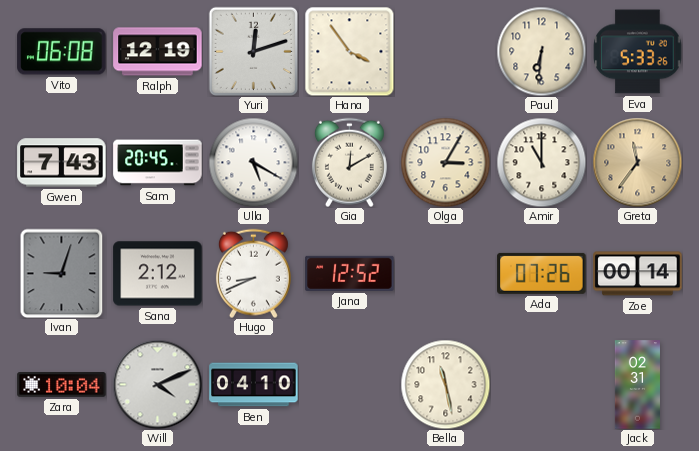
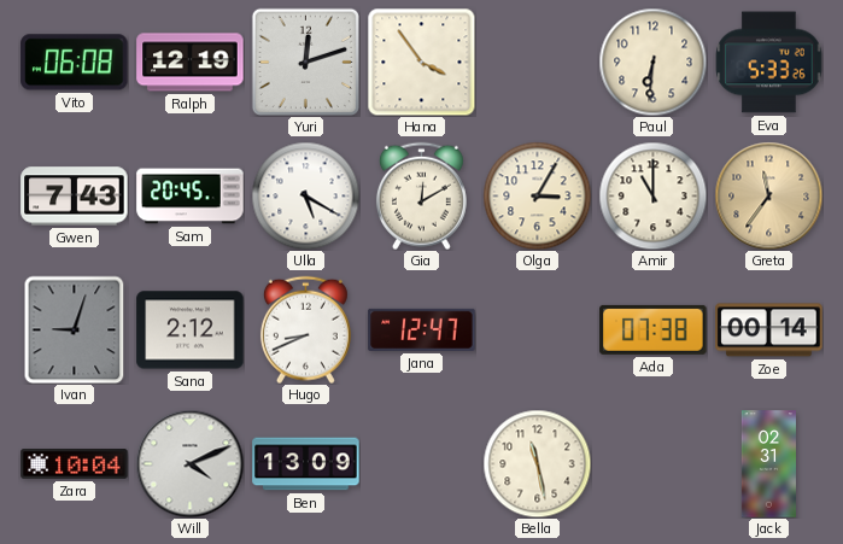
Jana: 12:52 -> 12:47 (422, 329)
Ada: 07:26 -> 07:38 (654, 329)
Ben: 04:10 -> 13:09 (306, 464)
